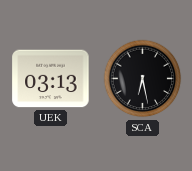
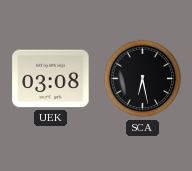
UEK: 03:13 -> 03:08 (51, 79)
